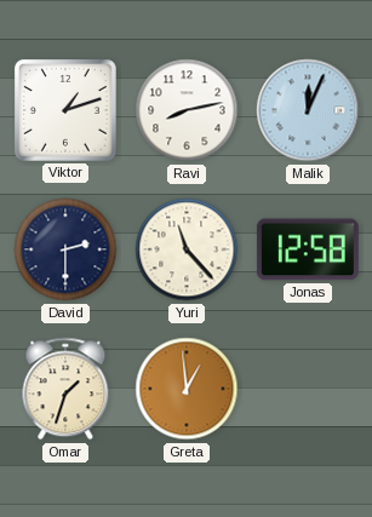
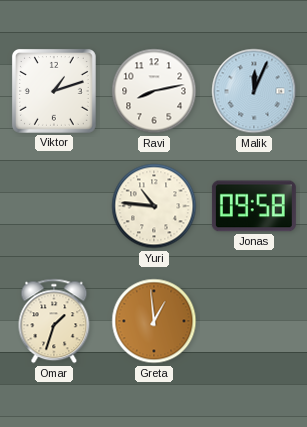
David: 2:30 -> none (65, 249)
Yuri: 11:23 -> 10:46 (154, 206)
Jonas: 12:58 -> 09:58 (254, 206)
